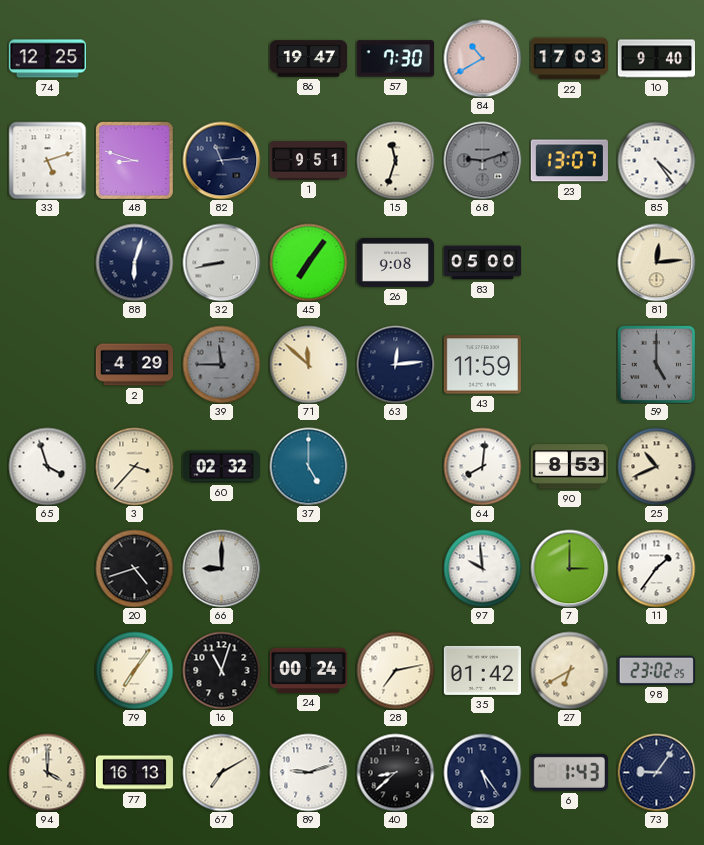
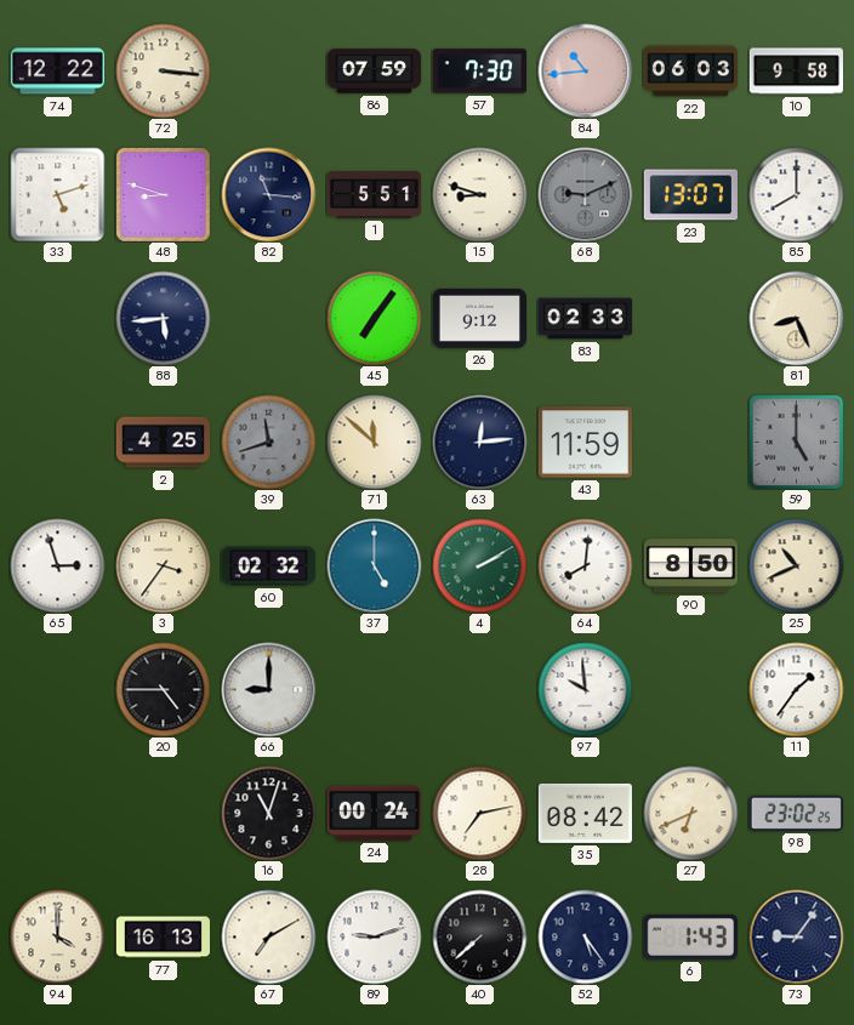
74: 12:25 -> 12:22 (57, 72)
72: none -> 3:16 (163, 70)
86: 19:47 -> 07:59 (374, 72)
84: 10:40 -> 10:44 (585, 70)
22: 17:03 -> 06:03 (690, 72)
10: 9:40 -> 9:58 (796, 72)
82: 11:14 -> 11:16 (268, 194)
1: 9:51 -> 5:51 (374, 195)
15: 11:33 -> 8:48 (479, 194)
68: 9:12 -> 9:11 (585, 194)
85: 4:24 -> 8:00 (796, 194)
88: 6:03 -> 5:44 (163, 318)
32: 8:43 -> none (221, 262)
26: 9:08 -> 9:12 (479, 318)
83: 05:00 -> 02:33 (585, 319)
81: 12:14 -> 8:26 (796, 318)
2: 4:29 -> 4:25 (163, 443)
39: 11:45 -> 11:42 (268, 442)
65: 3:57 -> 2:57 (57, 565)
3: 3:37 -> 3:36 (163, 565)
4: none -> 2:10 (479, 565)
90: 8:53 -> 8:50 (690, 566)
20: 4:42 -> 4:45 (163, 689)
7: 3:00 -> none (569, 568)
79: 7:06 -> none (134, 670)
35: 01:42 -> 08:42 (585, 813)
27: 6:40 -> 6:41 (690, 813)
40: 8:38 -> 7:38 (479, 936)
